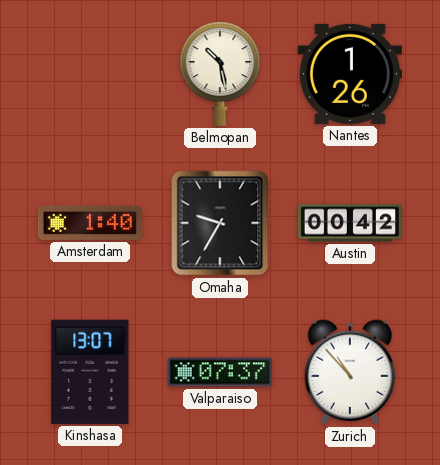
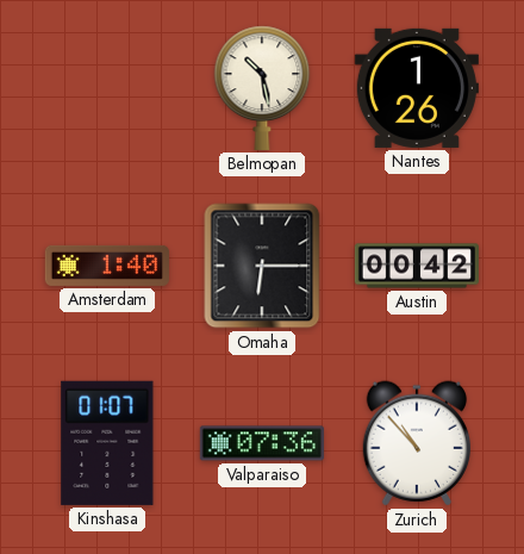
Omaha: 9:35 -> 6:15 (262, 266)
Kinshasa: 13:07 -> 01:07 (107, 443)
Valparaiso: 07:37 -> 07:36 (262, 443)
